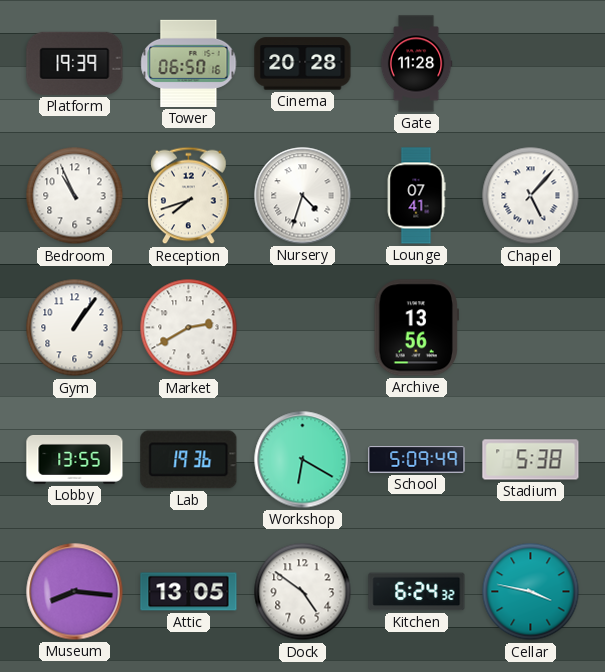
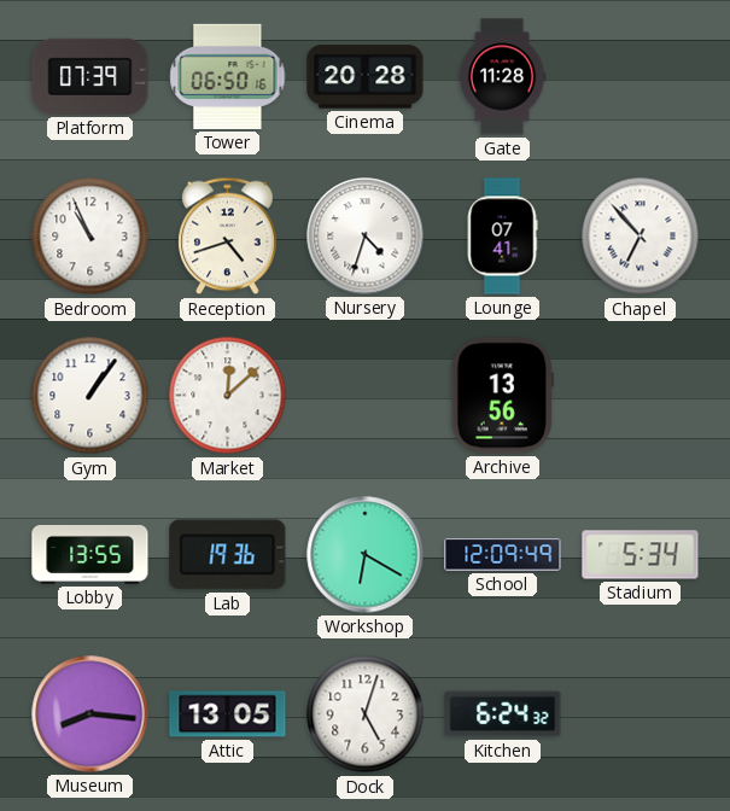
Platform: 19:39 -> 07:39 (90, 76)
Reception: 7:42 -> 4:42 (228, 237)
Chapel: 5:07 -> 6:53 (641, 237)
Market: 2:40 -> 12:08 (228, 396)
School: 5:09 -> 12:09 (503, 555)
Stadium: 5:38 -> 5:34 (641, 555)
Dock: 4:51 -> 5:03 (366, 714)
Cellar: 3:47 -> none (531, 592)
